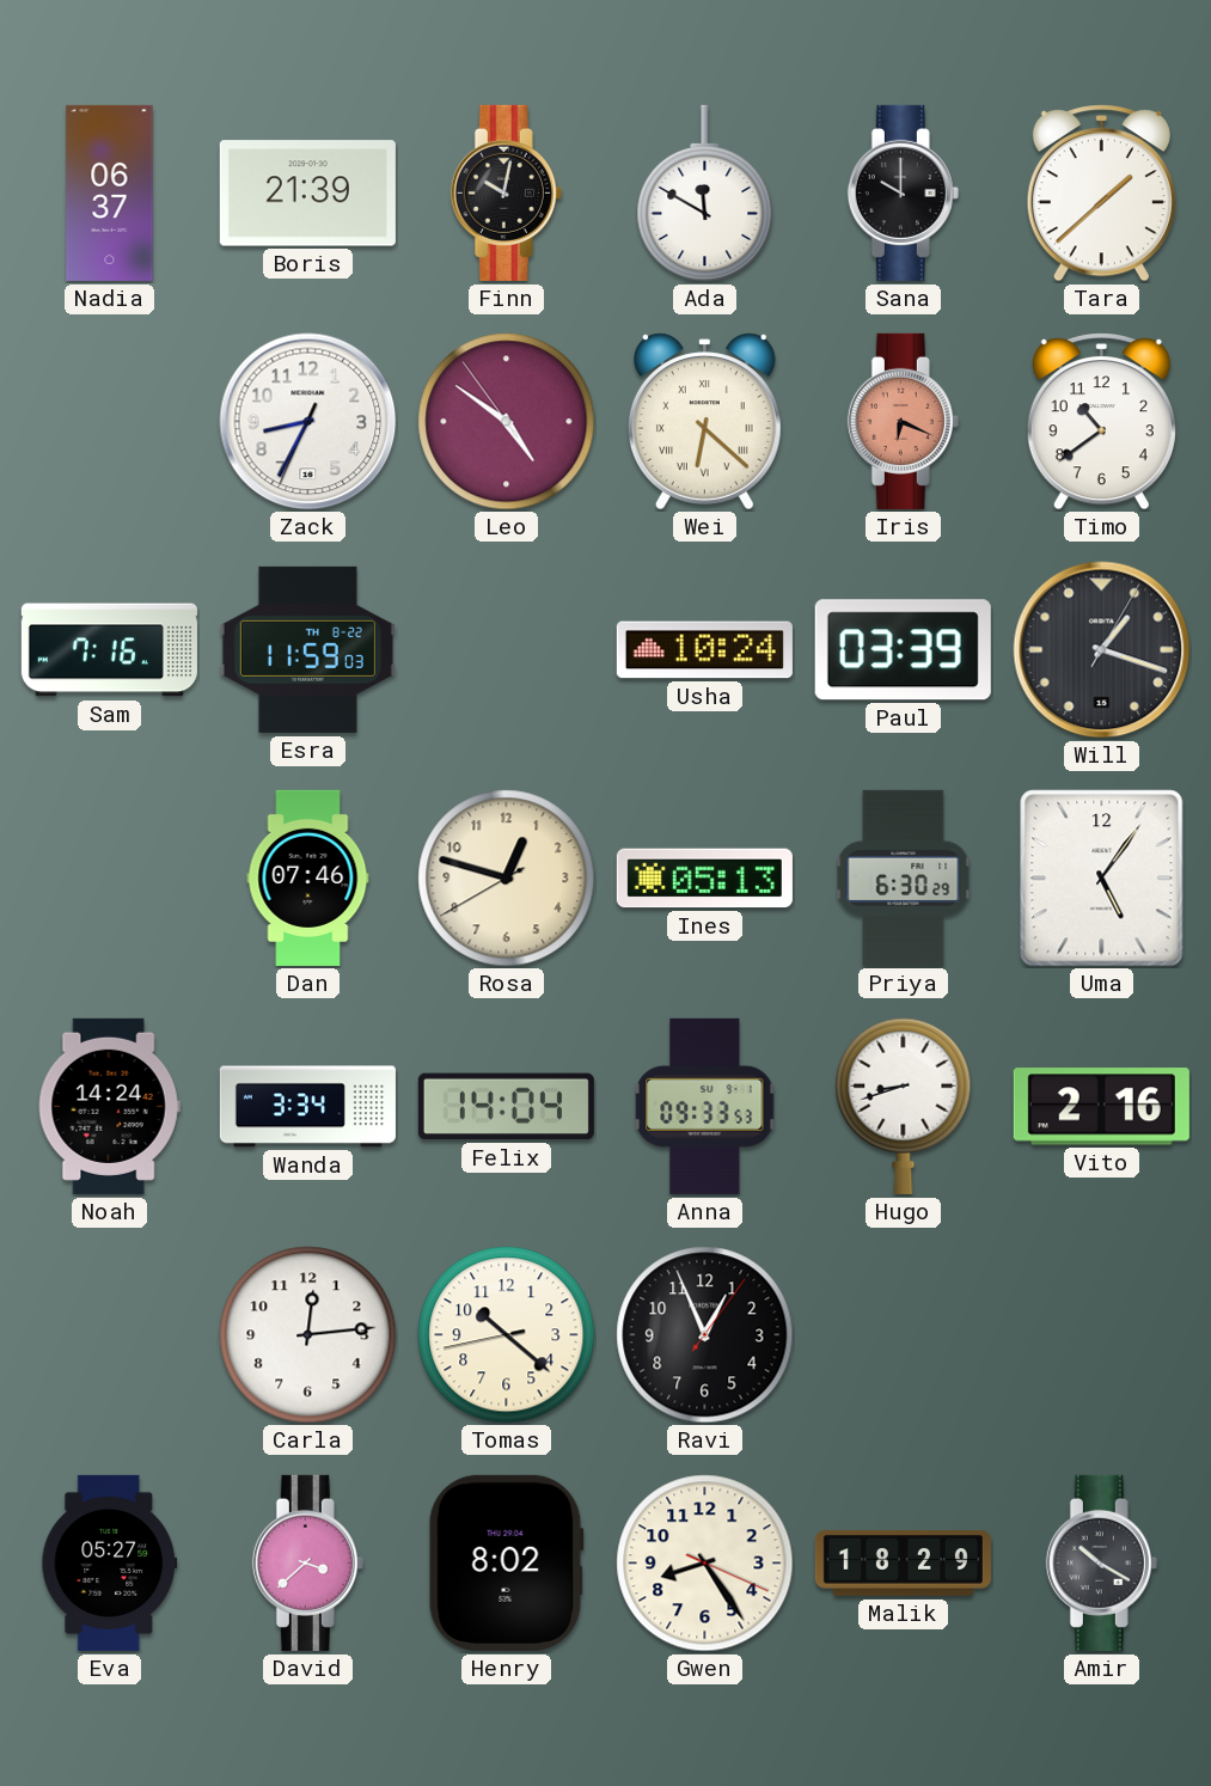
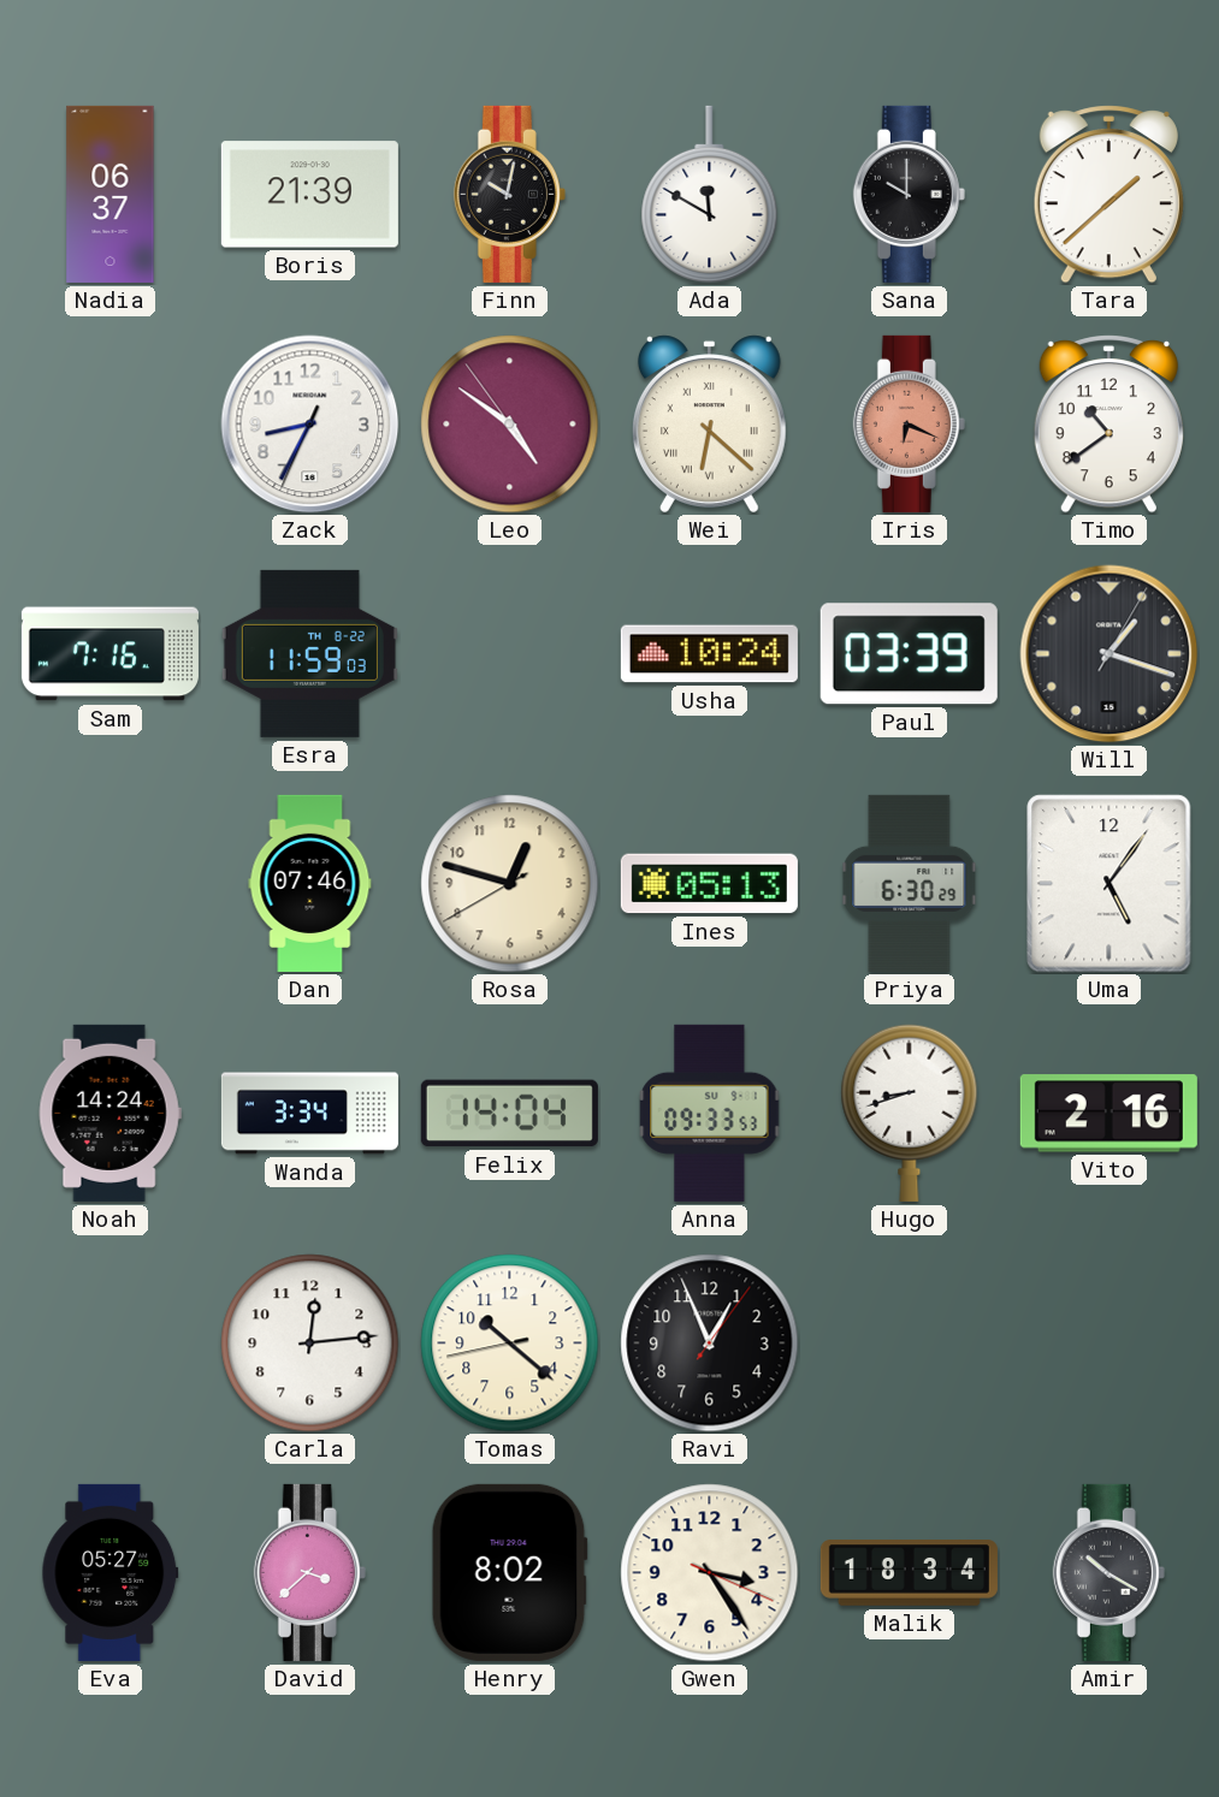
Gwen: 8:24 -> 3:24 (710, 1573)
Malik: 18:29 -> 18:34 (909, 1573)
